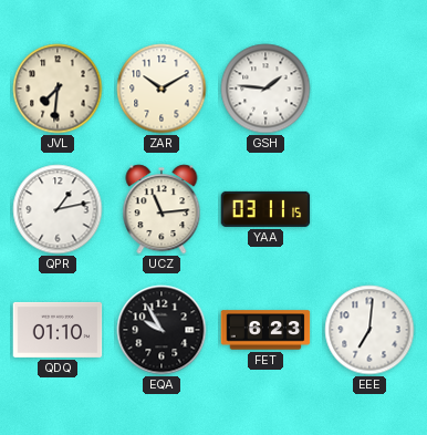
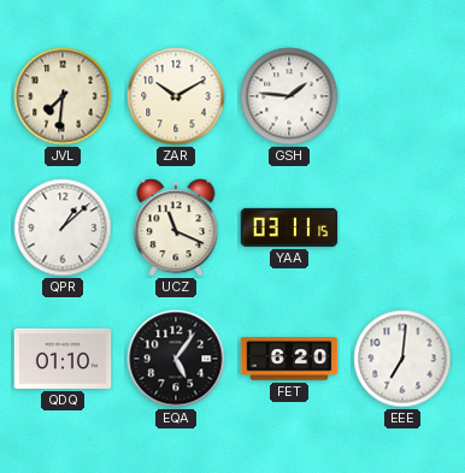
QPR: 1:13 -> 1:08 (63, 227)
UCZ: 11:14 -> 11:19 (176, 227)
EQA: 9:55 -> 5:06 (176, 359)
FET: 6:23 -> 6:20 (289, 359)
